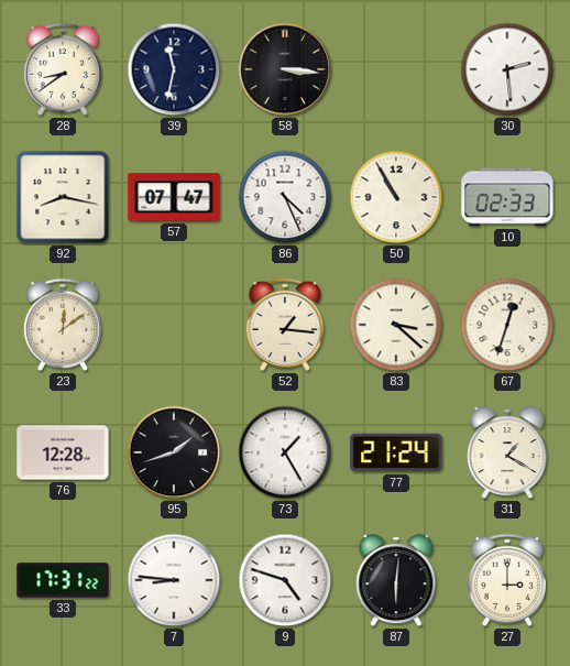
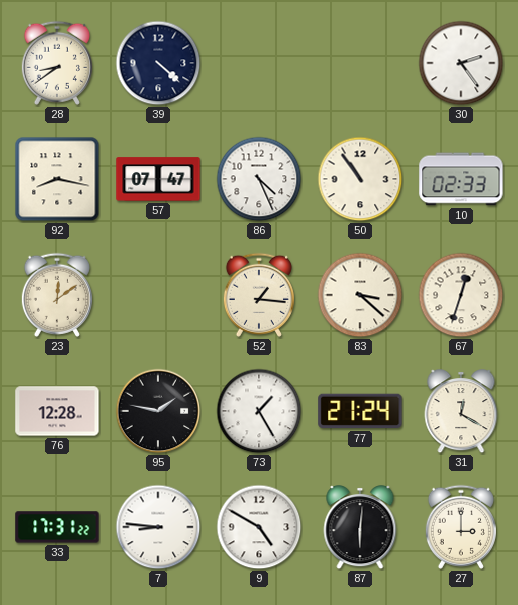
39: 11:32 -> 4:22 (158, 63)
58: 3:16 -> none (285, 69)
30: 2:29 -> 2:24 (461, 63)
50: 10:55 -> 10:54 (360, 179)
95: 1:42 -> 1:47 (158, 411)
31: 1:20 -> 12:20 (461, 412)
9: 4:48 -> 4:50 (259, 527)
